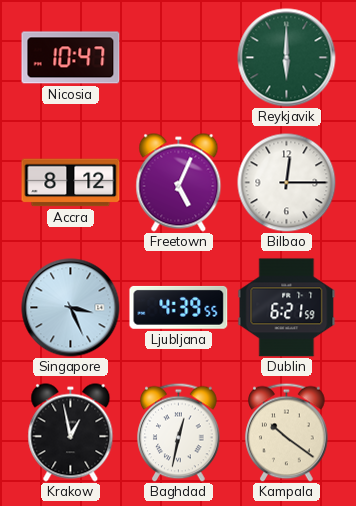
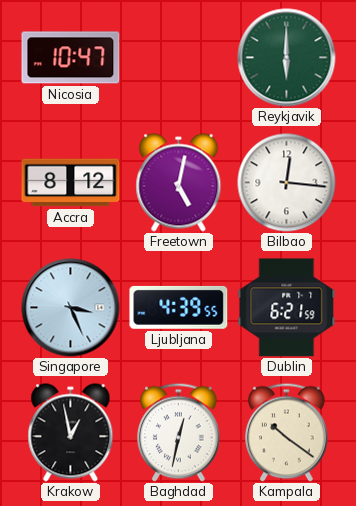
Freetown: 5:04 -> 5:02 (179, 183)
Bilbao: 12:15 -> 12:16 (287, 183)
